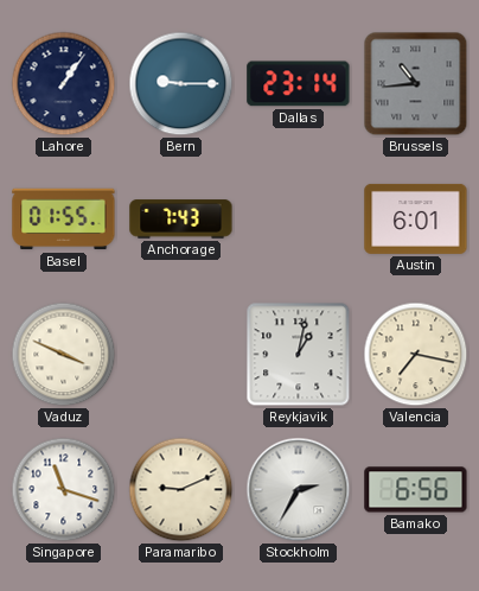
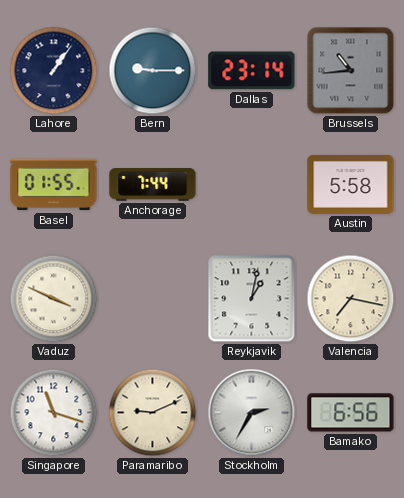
Anchorage: 7:43 -> 7:44 (153, 185)
Austin: 6:01 -> 5:58 (351, 184)
